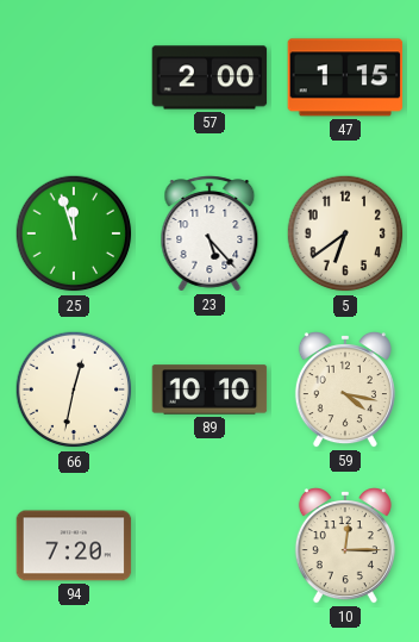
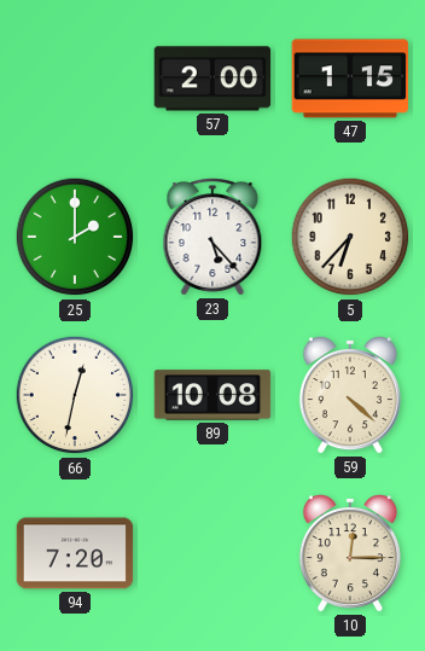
25: 11:57 -> 2:00 (75, 237)
5: 6:39 -> 6:37 (350, 237)
89: 10:10 -> 10:08 (212, 395)
59: 4:17 -> 4:22 (350, 396)
